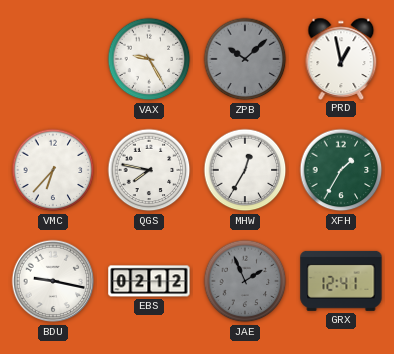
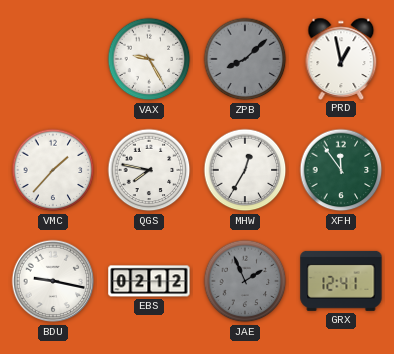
ZPB: 10:08 -> 8:08 (245, 59)
VMC: 6:37 -> 1:37 (53, 170)
XFH: 1:35 -> 11:54 (341, 170)
